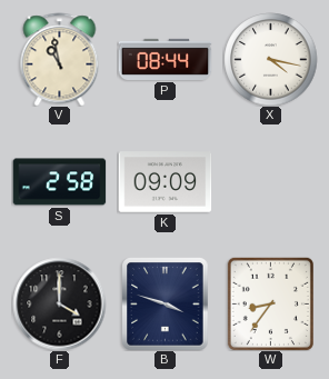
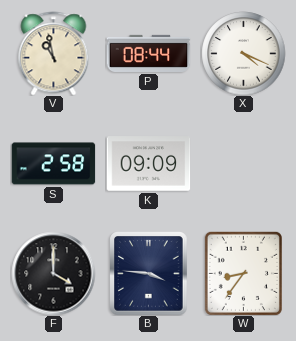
X: 4:17 -> 4:19 (243, 53)
B: 3:48 -> 3:46 (149, 273)
